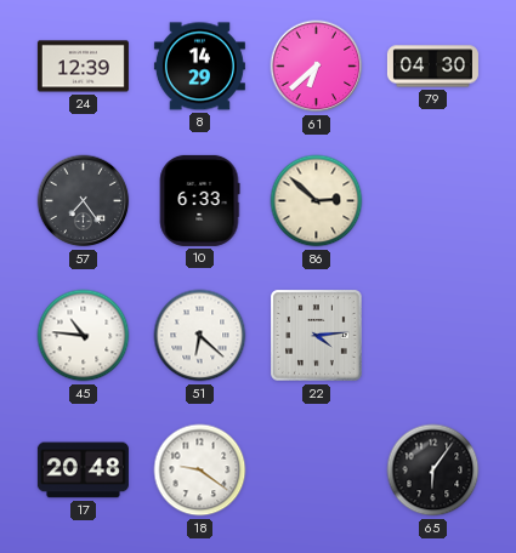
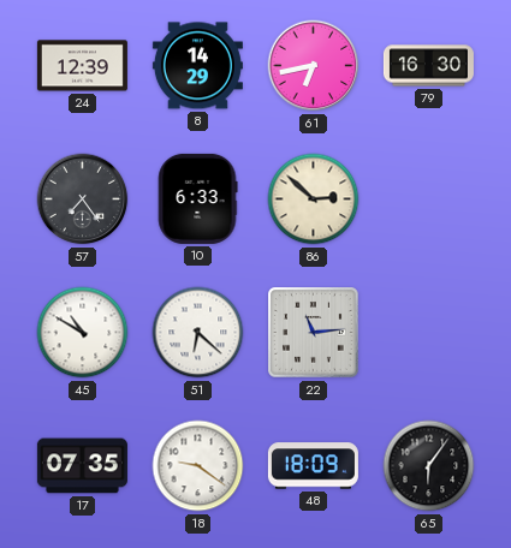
61: 6:38 -> 6:43 (314, 66)
79: 04:30 -> 16:30 (428, 66)
45: 10:46 -> 10:50 (83, 333)
22: 4:14 -> 11:14 (314, 333)
17: 20:48 -> 07:35 (82, 466)
48: none -> 18:09 (313, 466)
